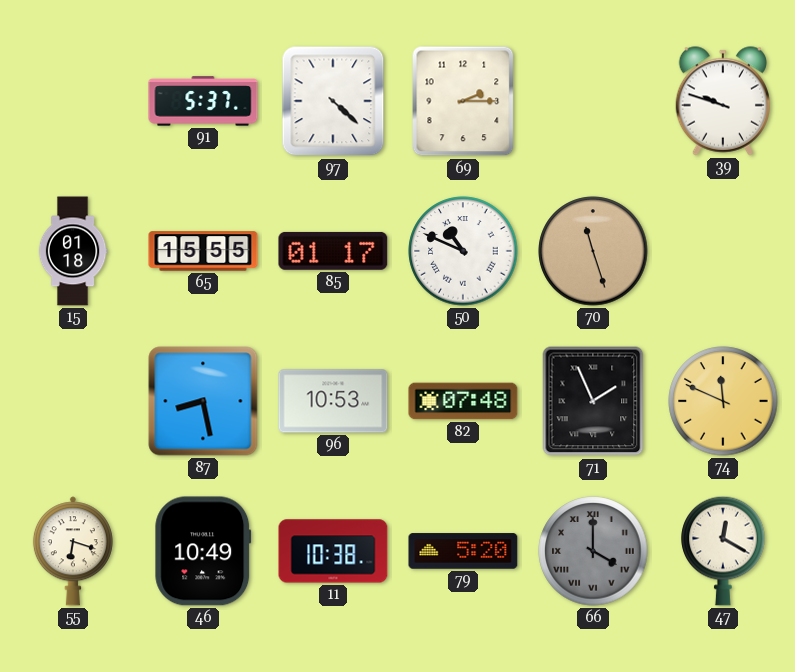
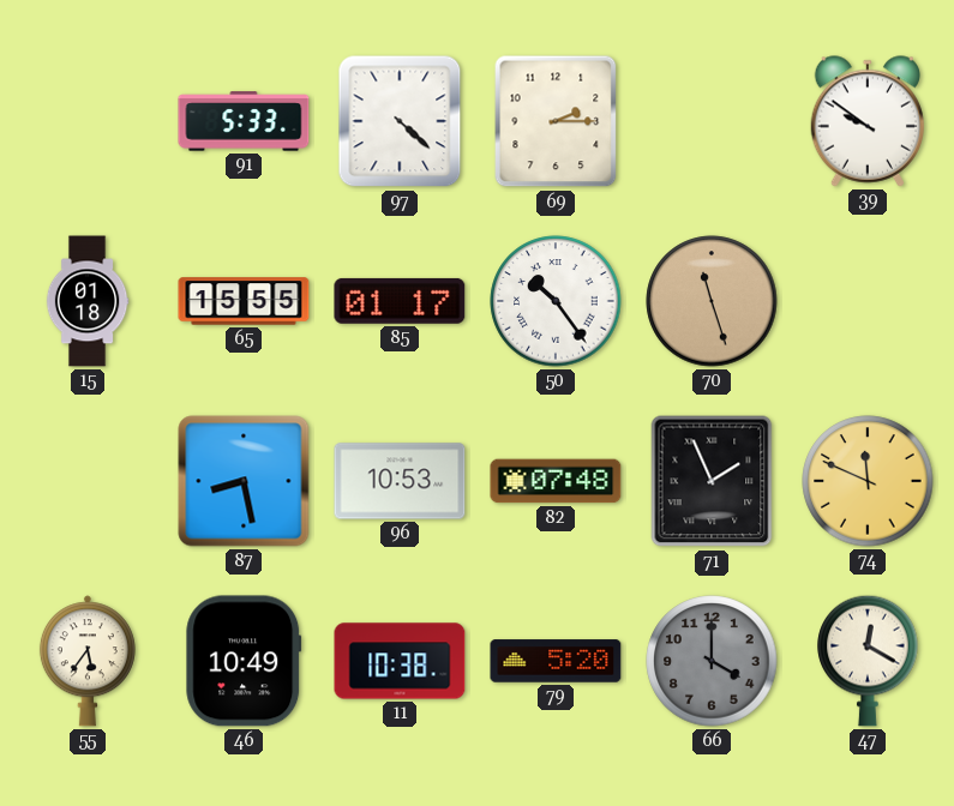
91: 5:37 -> 5:33 (244, 121)
39: 9:48 -> 9:51 (866, 121)
50: 10:49 -> 10:24 (556, 301)
55: 6:18 -> 5:36 (88, 661)
66 numerals: Roman -> Arabic (712, 661)
